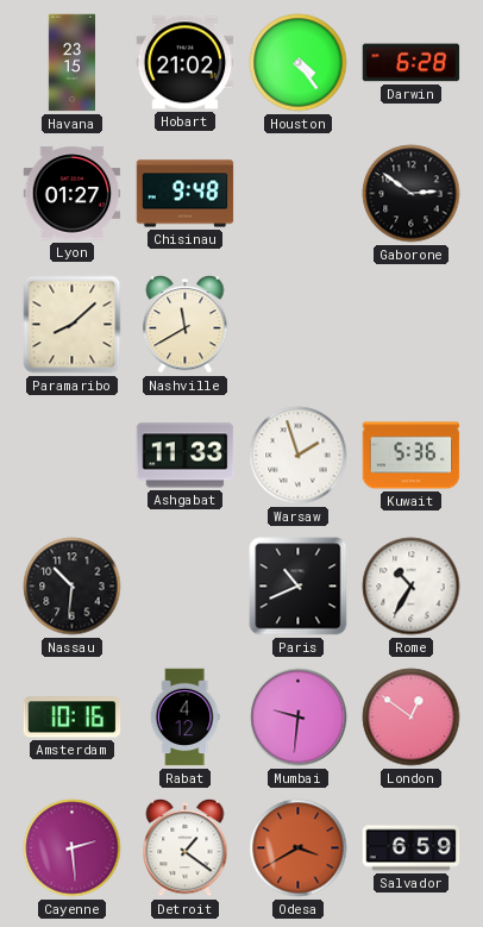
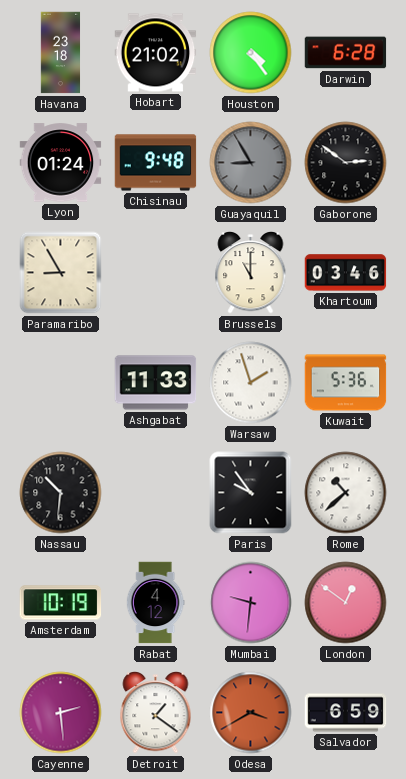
Havana: 23:15 -> 23:18 (61, 53)
Lyon: 01:27 -> 01:24 (61, 163)
Guayaquil: none -> 8:55 (251, 163)
Paramaribo: 8:08 -> 8:55 (61, 273)
Nashville: 11:40 -> none (186, 325)
Brussels: none -> 11:00 (251, 273)
Khartoum: none -> 03:46 (346, 273)
Paris: 10:41 -> 9:54 (251, 493)
Rome: 10:35 -> 10:38 (346, 493)
Amsterdam: 10:16 -> 10:19 (61, 603)
